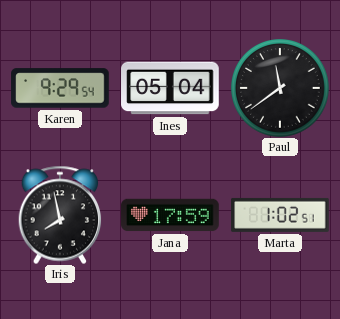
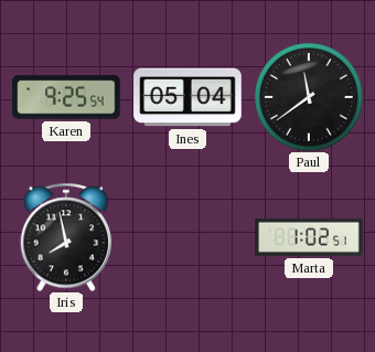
Karen: 9:29 -> 9:25 (66, 97)
Jana: 17:59 -> none (170, 215)
